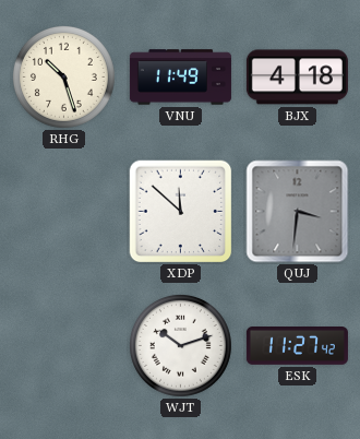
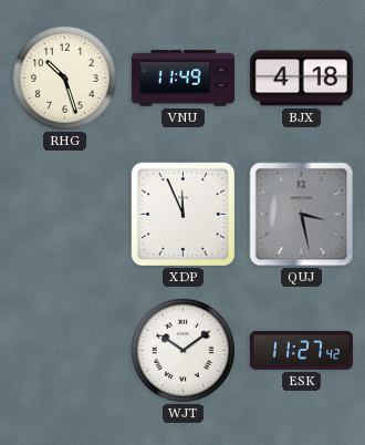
XDP: 11:52 -> 11:56 (184, 215)
QUJ: 3:31 -> 3:28 (302, 215)
WJT: 10:12 -> 10:09 (182, 350)
